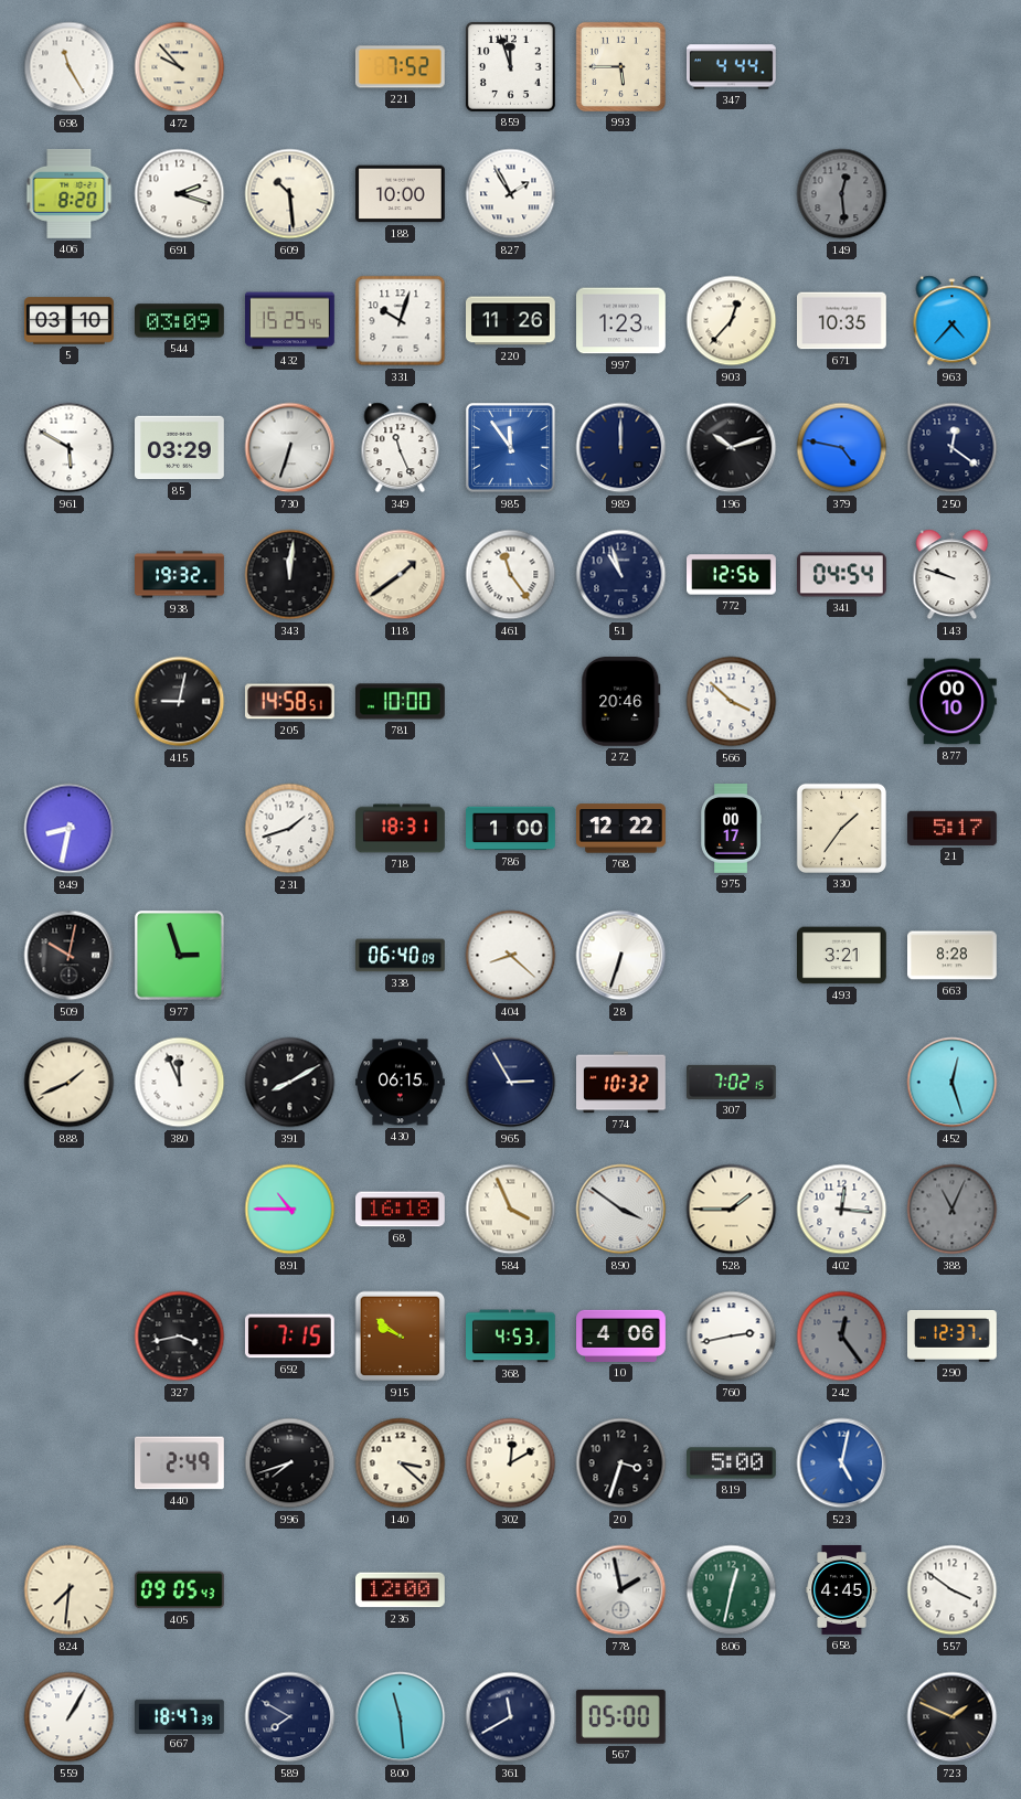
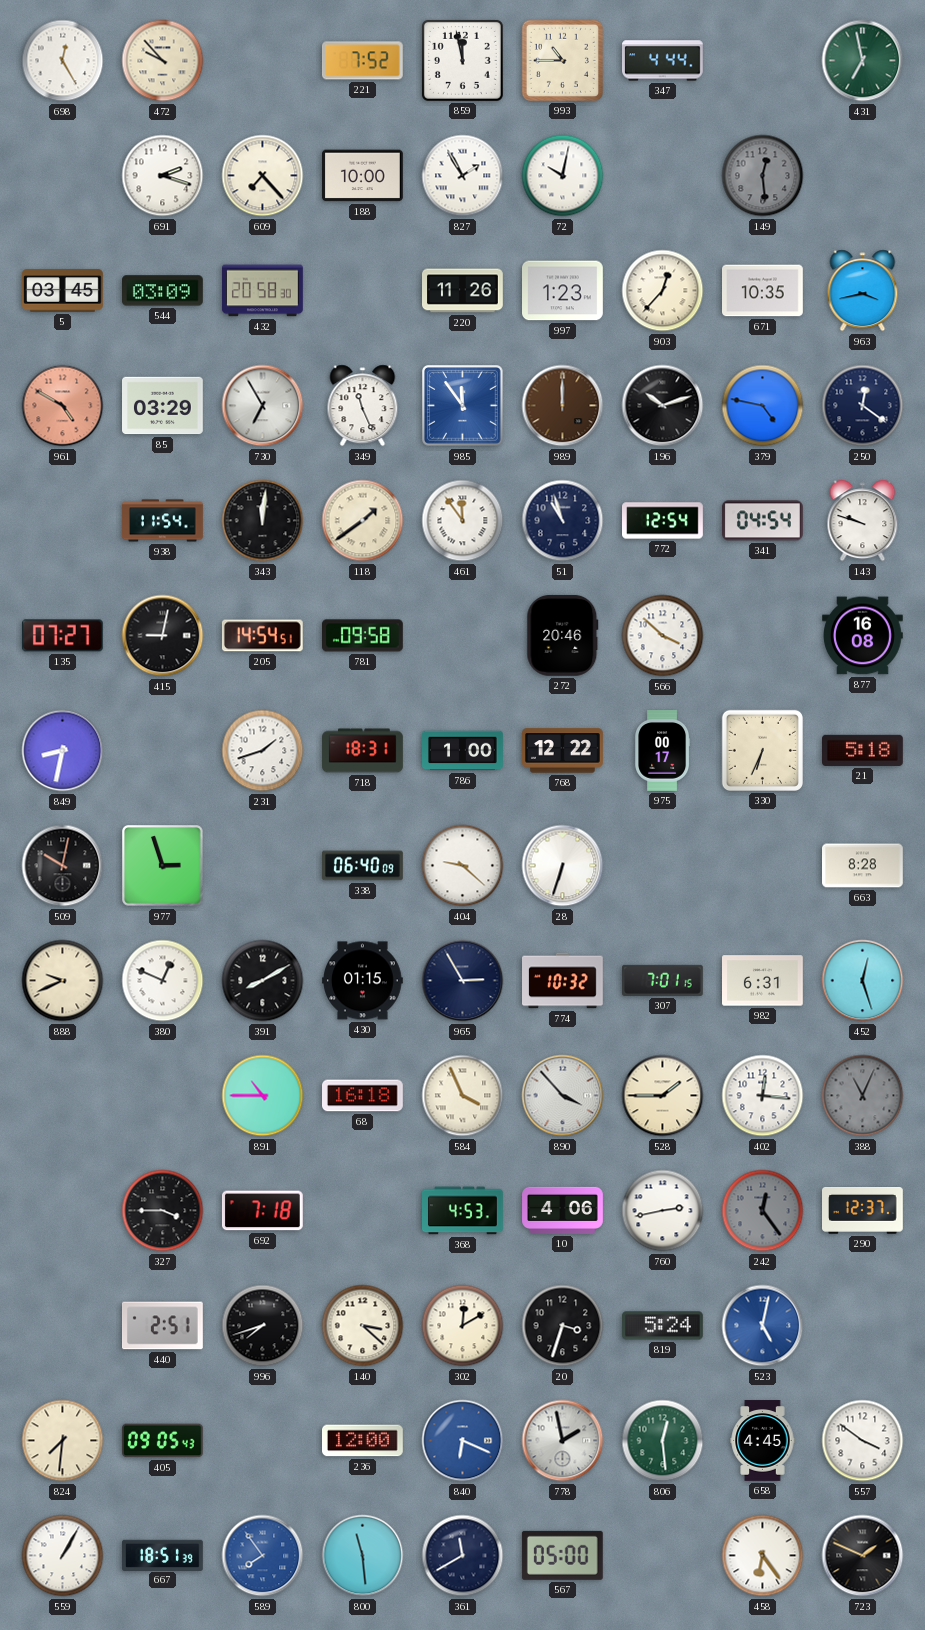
698: 11:25 -> 12:25 (63, 61)
859: 11:57 -> 11:58 (462, 60)
993: 5:45 -> 10:45 (562, 60)
431: none -> 6:58 (863, 61)
406: 8:20 -> none (70, 193)
609: 10:29 -> 7:23 (263, 176)
72: none -> 10:02 (563, 176)
5: 03:10 -> 03:45 (63, 291)
432: 15:25 -> 20:58 (263, 291)
331: 10:03 -> none (401, 321)
963: 4:37 -> 3:43 (863, 291)
961: 5:50 -> 4:50 (63, 406)
961 dial: white -> salmon (63, 406)
730: 6:33 -> 6:55 (263, 406)
989 dial: navy -> brown (563, 406)
938: 19:32 -> 11:54 (163, 521)
461: 11:24 -> 11:54 (463, 521)
772: 12:56 -> 12:54 (663, 521)
135: none -> 07:27 (62, 636)
205: 14:58 -> 14:54 (262, 636)
781: 10:00 -> 09:58 (363, 636)
877: 00:10 -> 16:08 (863, 636)
330: 1:36 -> 6:34 (762, 750)
21: 5:17 -> 5:18 (863, 750)
404: 8:22 -> 9:22 (463, 866)
493: 3:21 -> none (842, 956)
888: 1:41 -> 9:41 (63, 981)
380: 11:56 -> 12:49 (163, 981)
430: 06:15 -> 01:15 (363, 981)
307: 7:02 -> 7:01 (663, 980)
982: none -> 6:31 (763, 981)
890: 3:51 -> 3:53 (563, 1096)
327: 3:43 -> 3:45 (163, 1211)
692: 7:15 -> 7:18 (262, 1211)
915: 9:51 -> none (401, 1337)
440: 2:49 -> 2:51 (163, 1326)
819: 5:00 -> 5:24 (663, 1326)
840: none -> 6:19 (463, 1441)
806: 12:32 -> 12:29 (663, 1441)
667: 18:47 -> 18:51 (163, 1555)
589: 7:50 -> 7:54 (263, 1556)
589 dial: navy -> blue (263, 1556)
458: none -> 6:24 (763, 1556)
